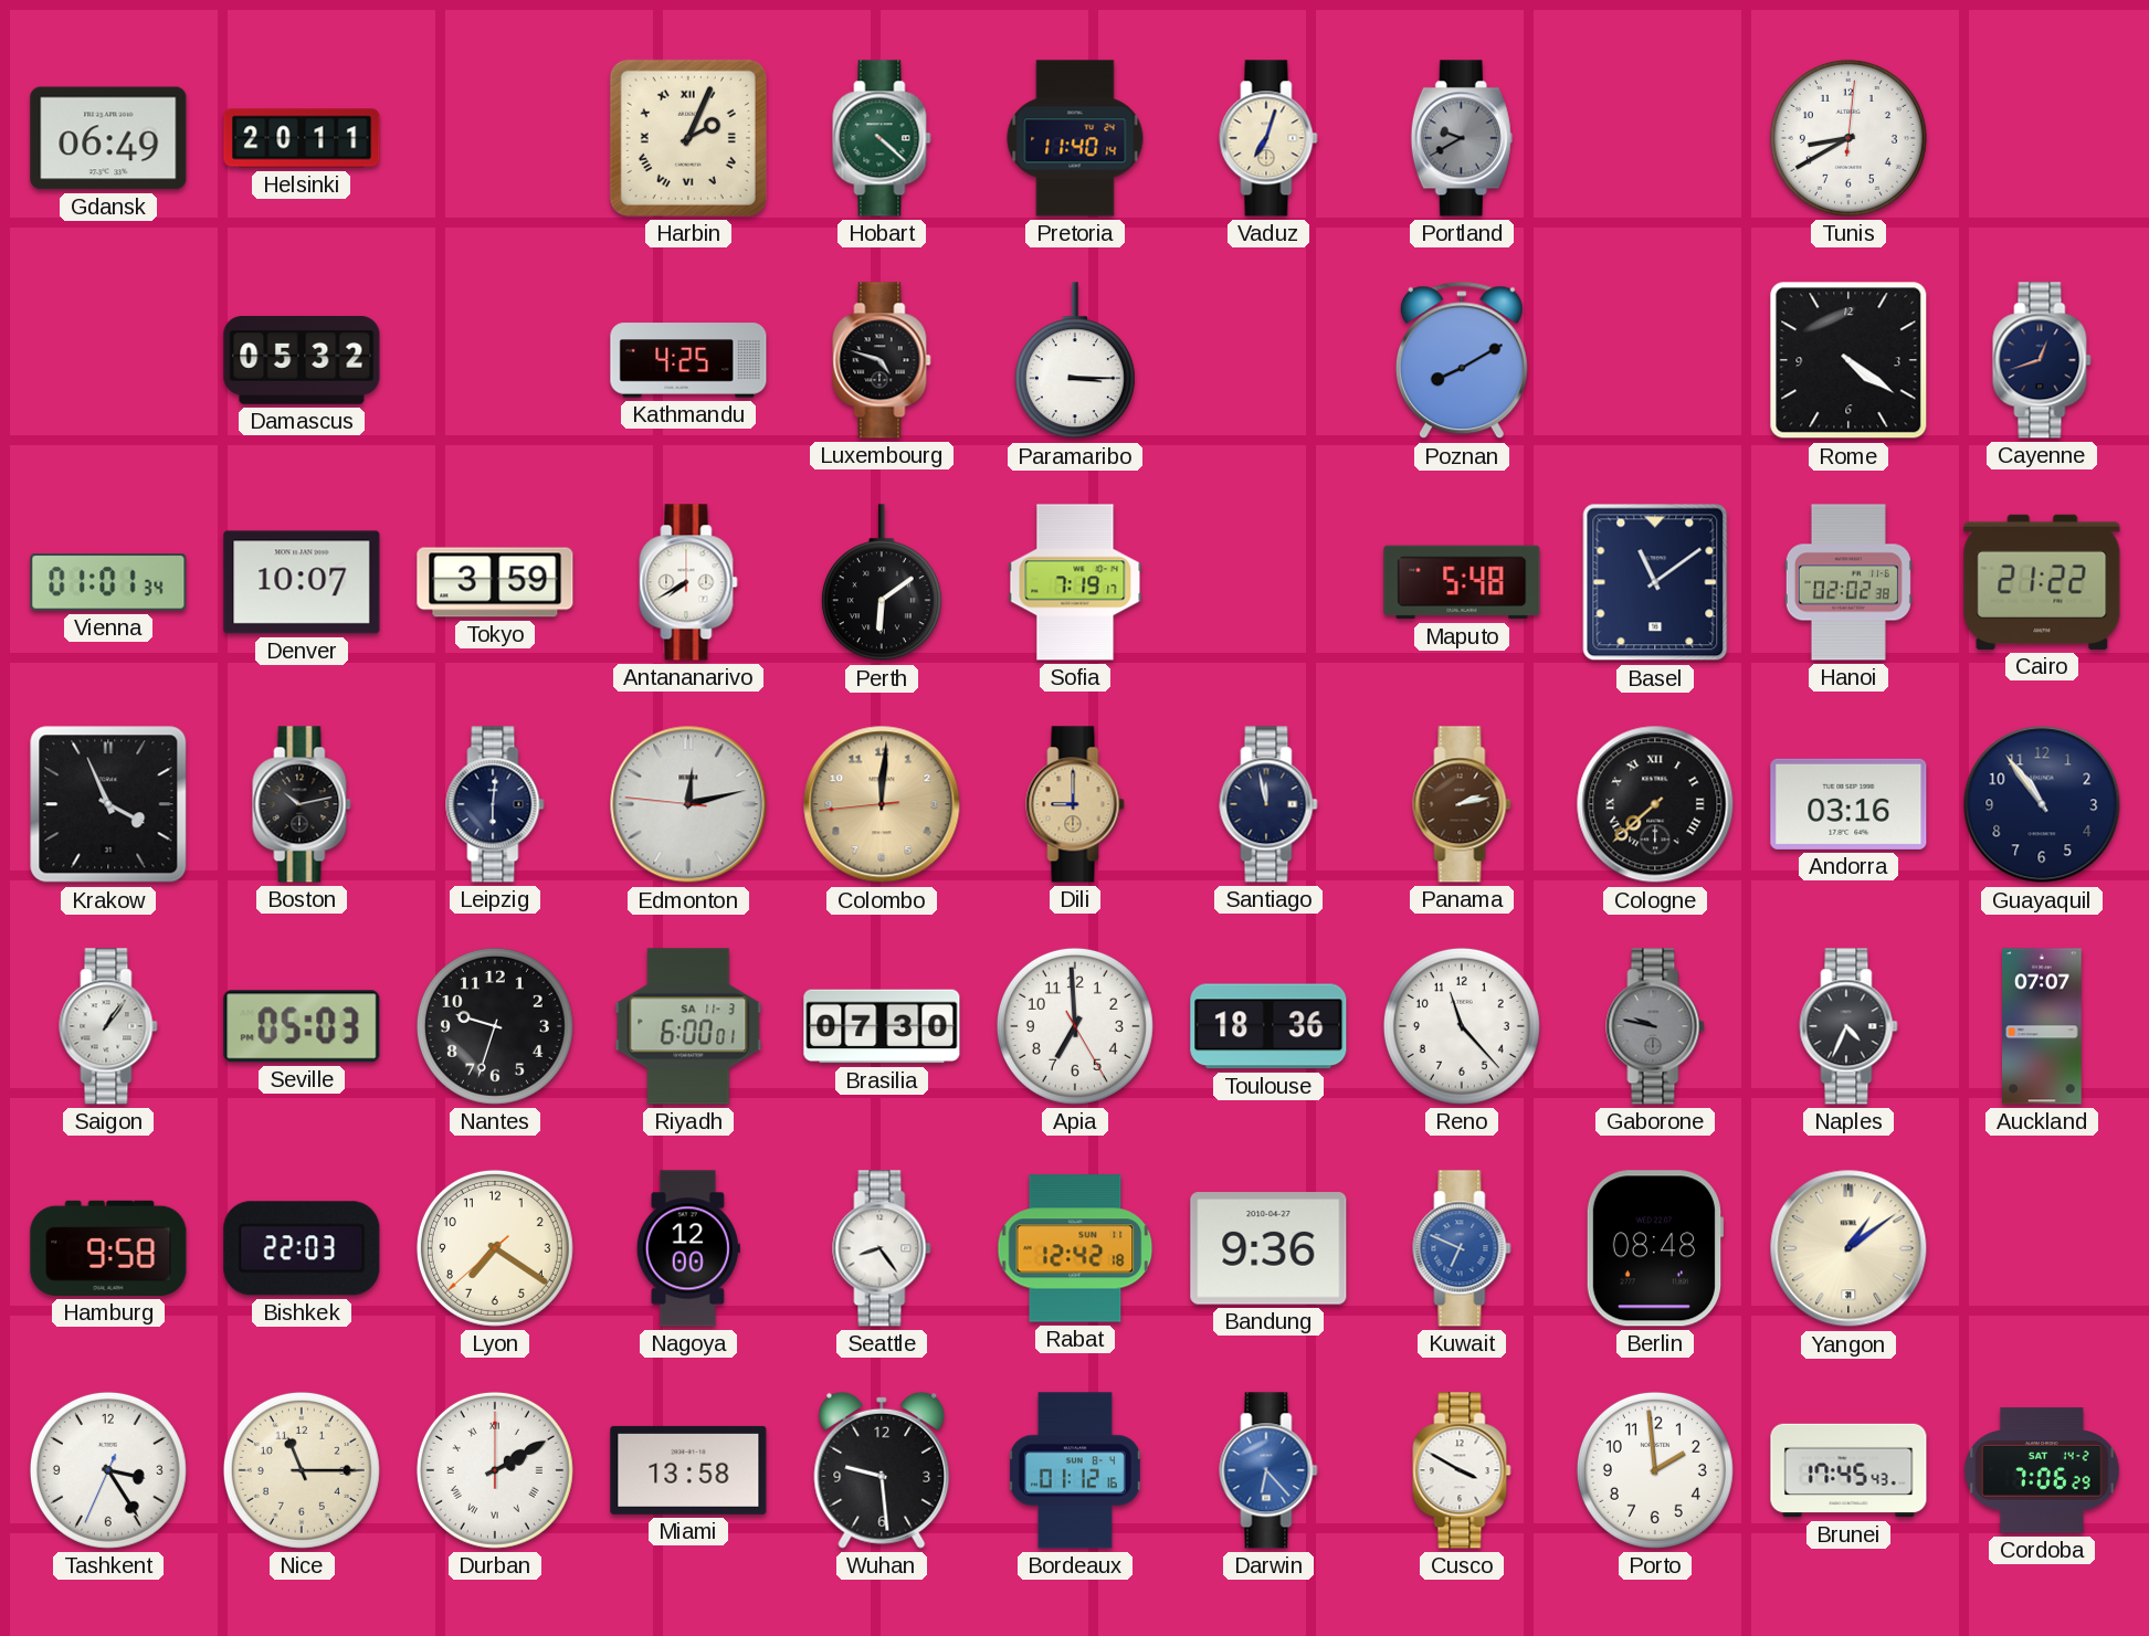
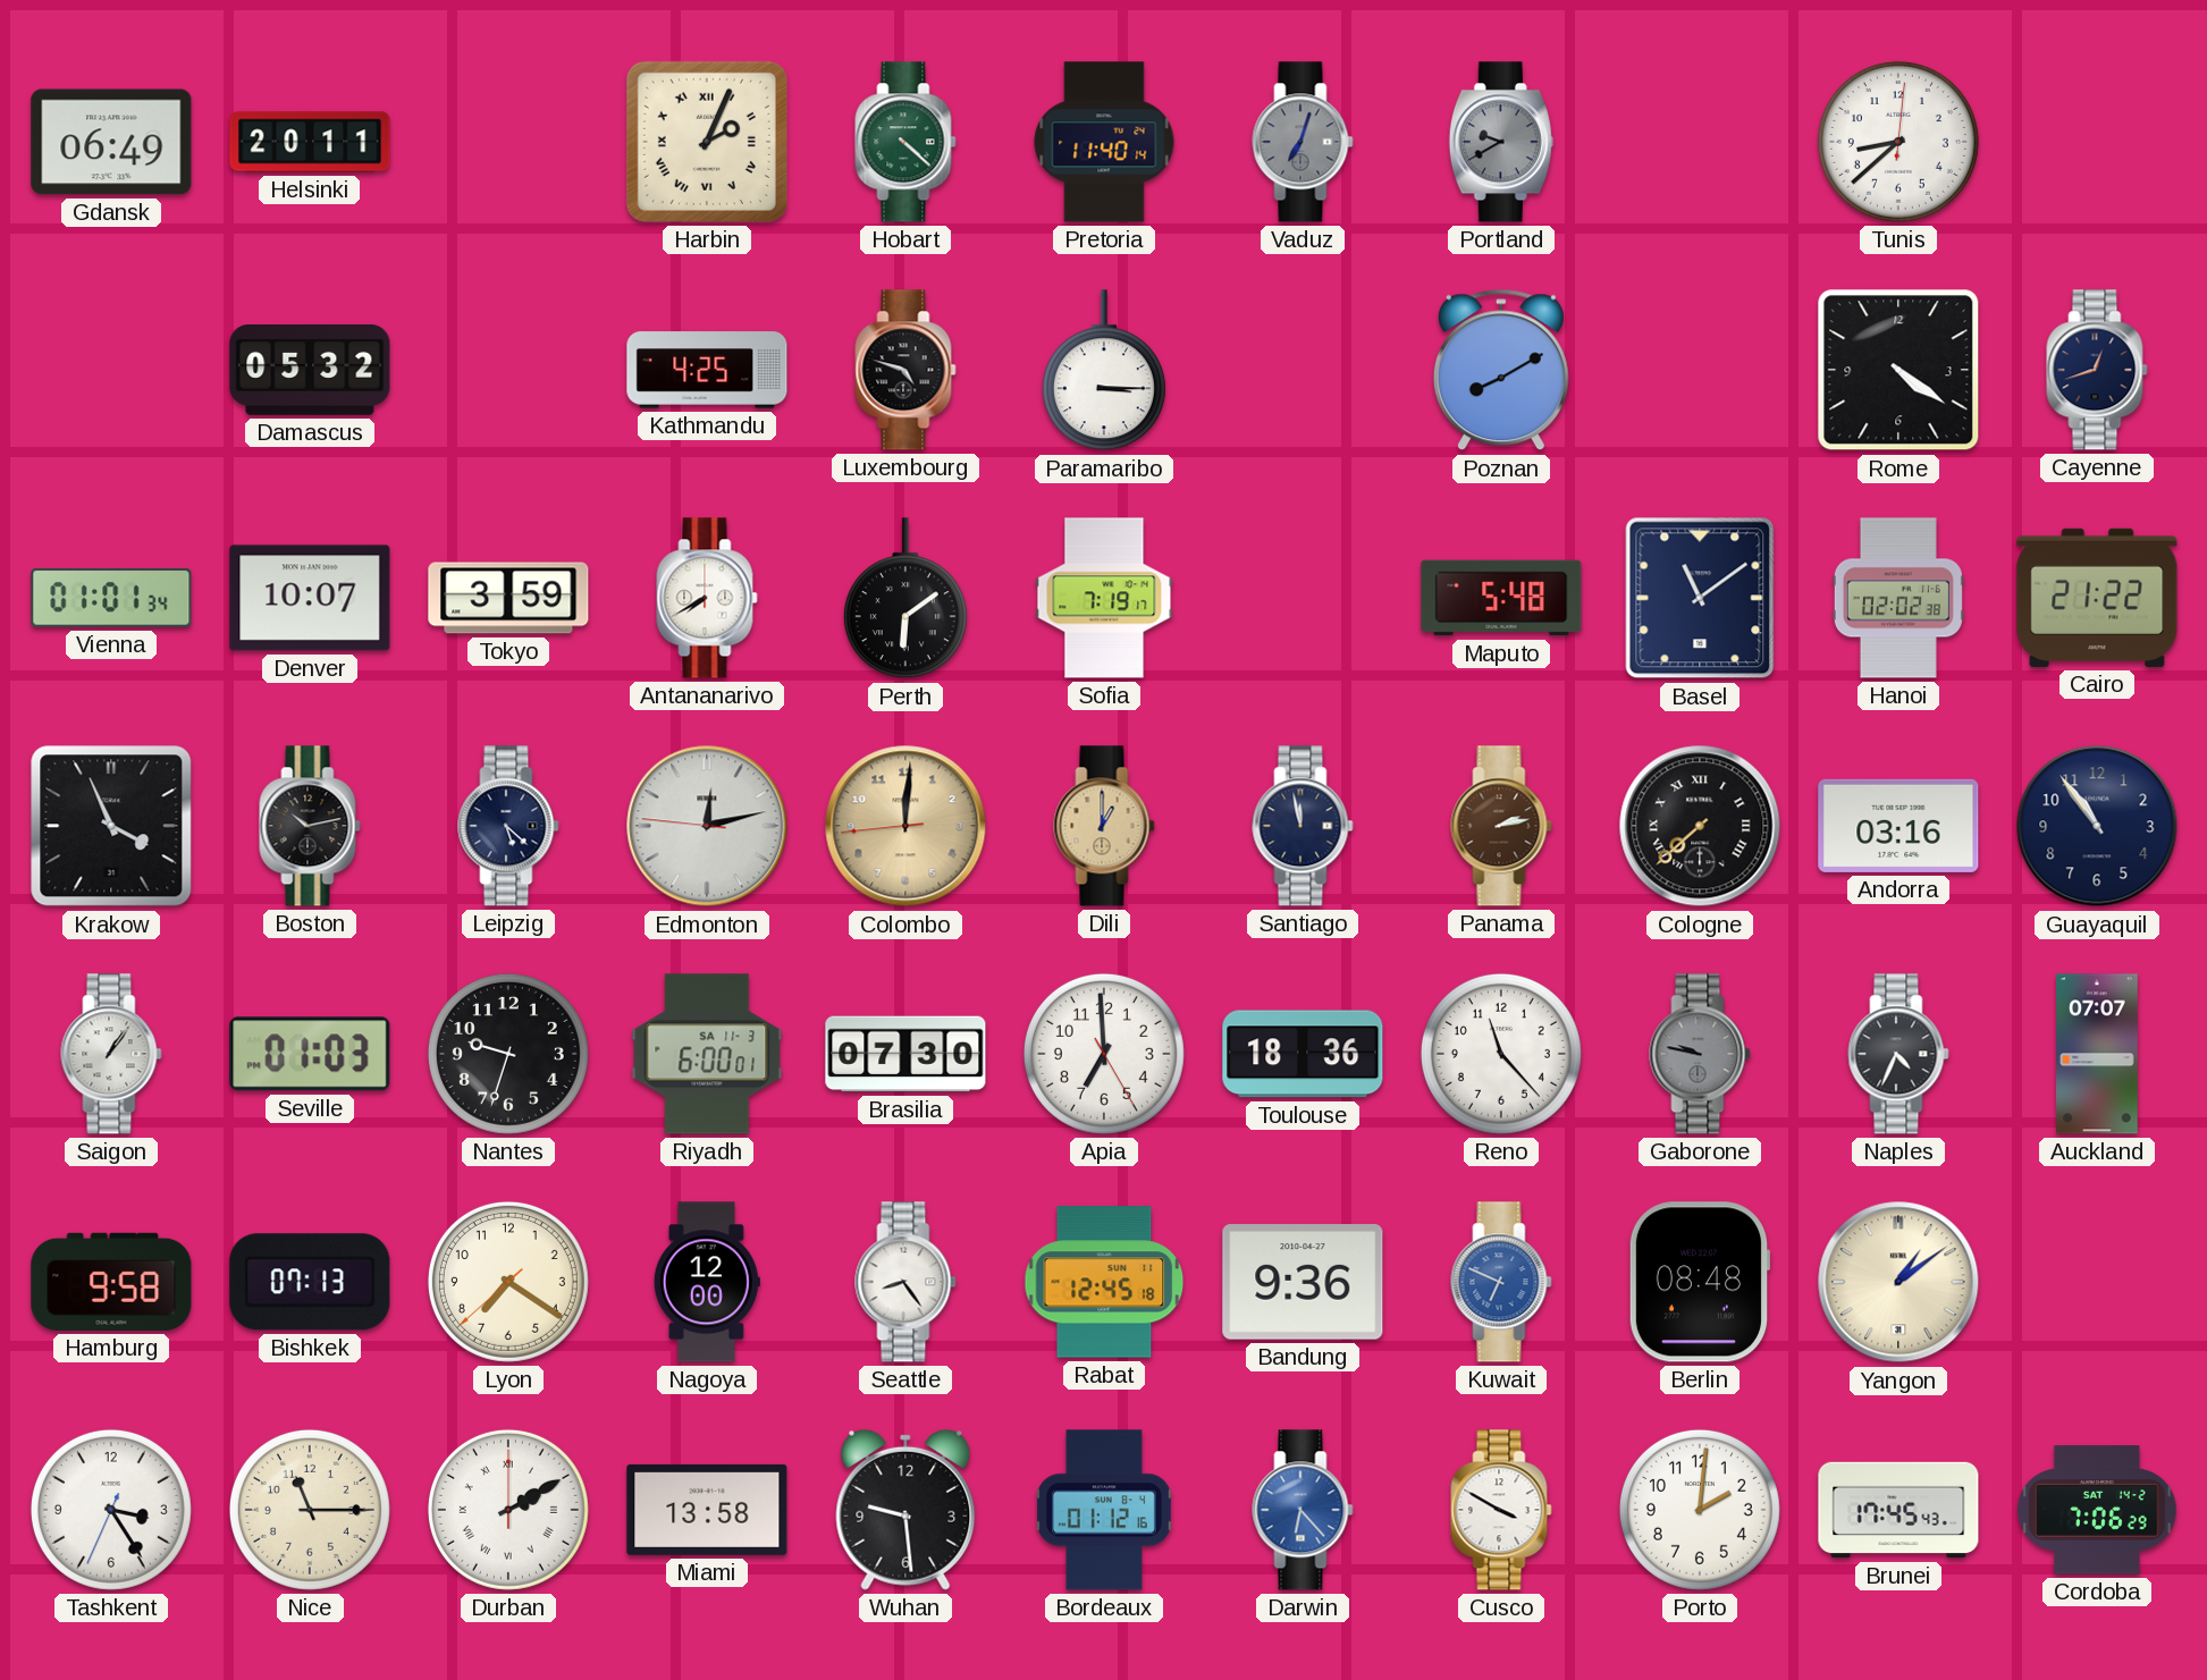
Vaduz dial: cream -> grey (1303, 142)
Tunis: 8:40 -> 8:38 (1898, 142)
Leipzig: 6:01 -> 5:22 (508, 826)
Dili: 9:00 -> 1:00 (1104, 826)
Seville: 05:03 -> 01:03 (310, 1054)
Bishkek: 22:03 -> 07:13 (310, 1282)
Rabat: 12:42 -> 12:45 (1104, 1282)
Porto: 1:59 -> 2:01 (1700, 1510)
